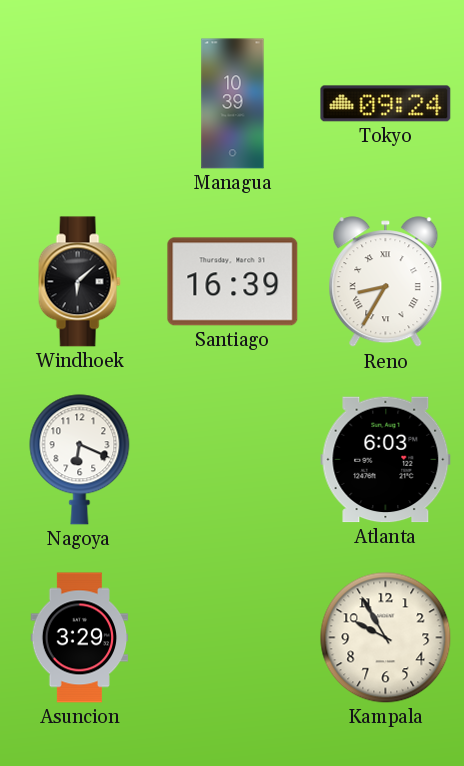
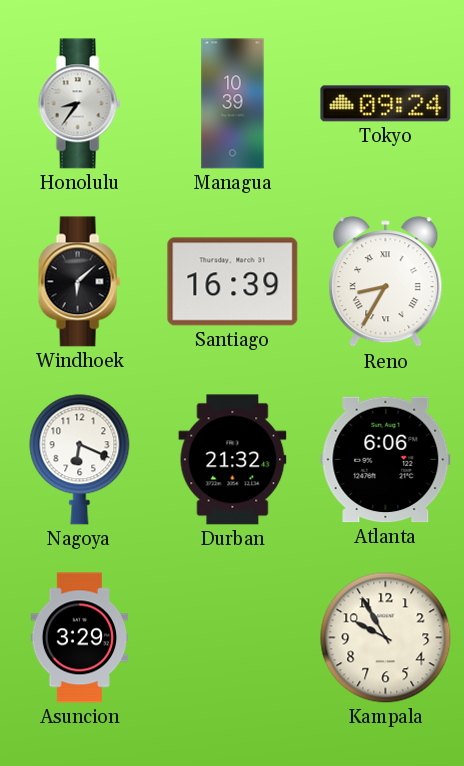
Honolulu: none -> 8:36 (79, 104)
Durban: none -> 21:32 (233, 460)
Atlanta: 6:03 -> 6:06 (386, 460)
